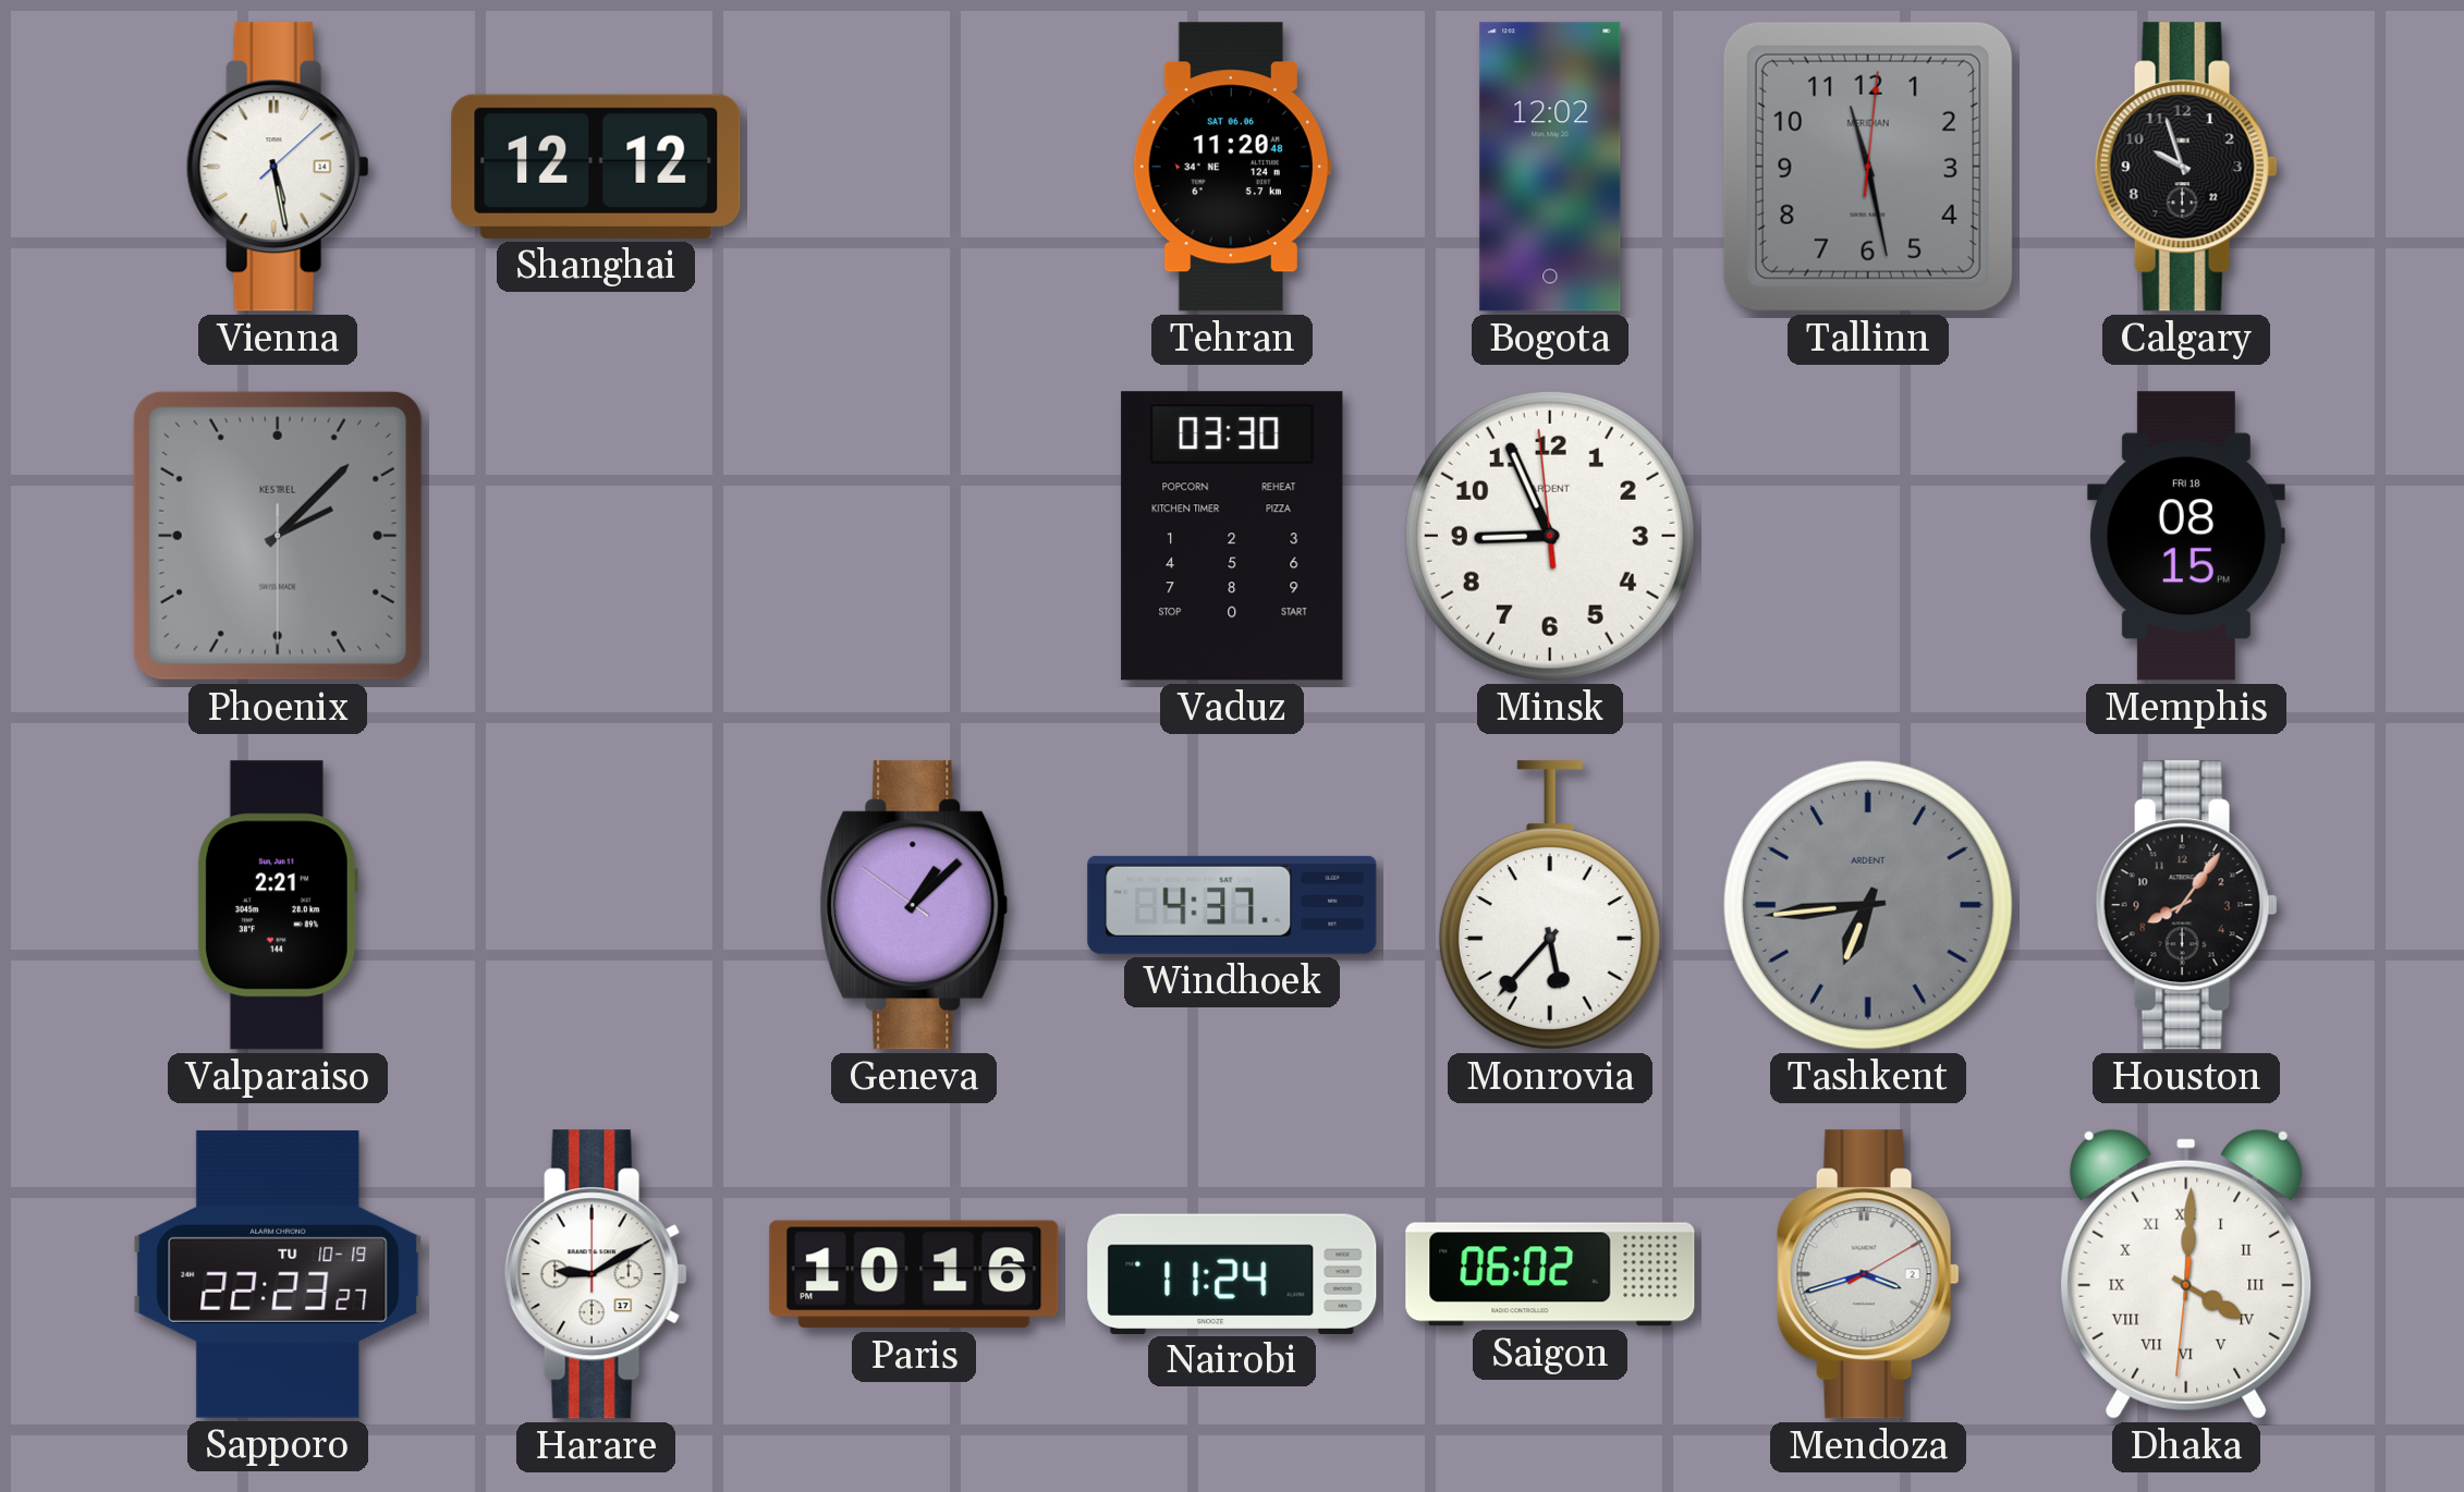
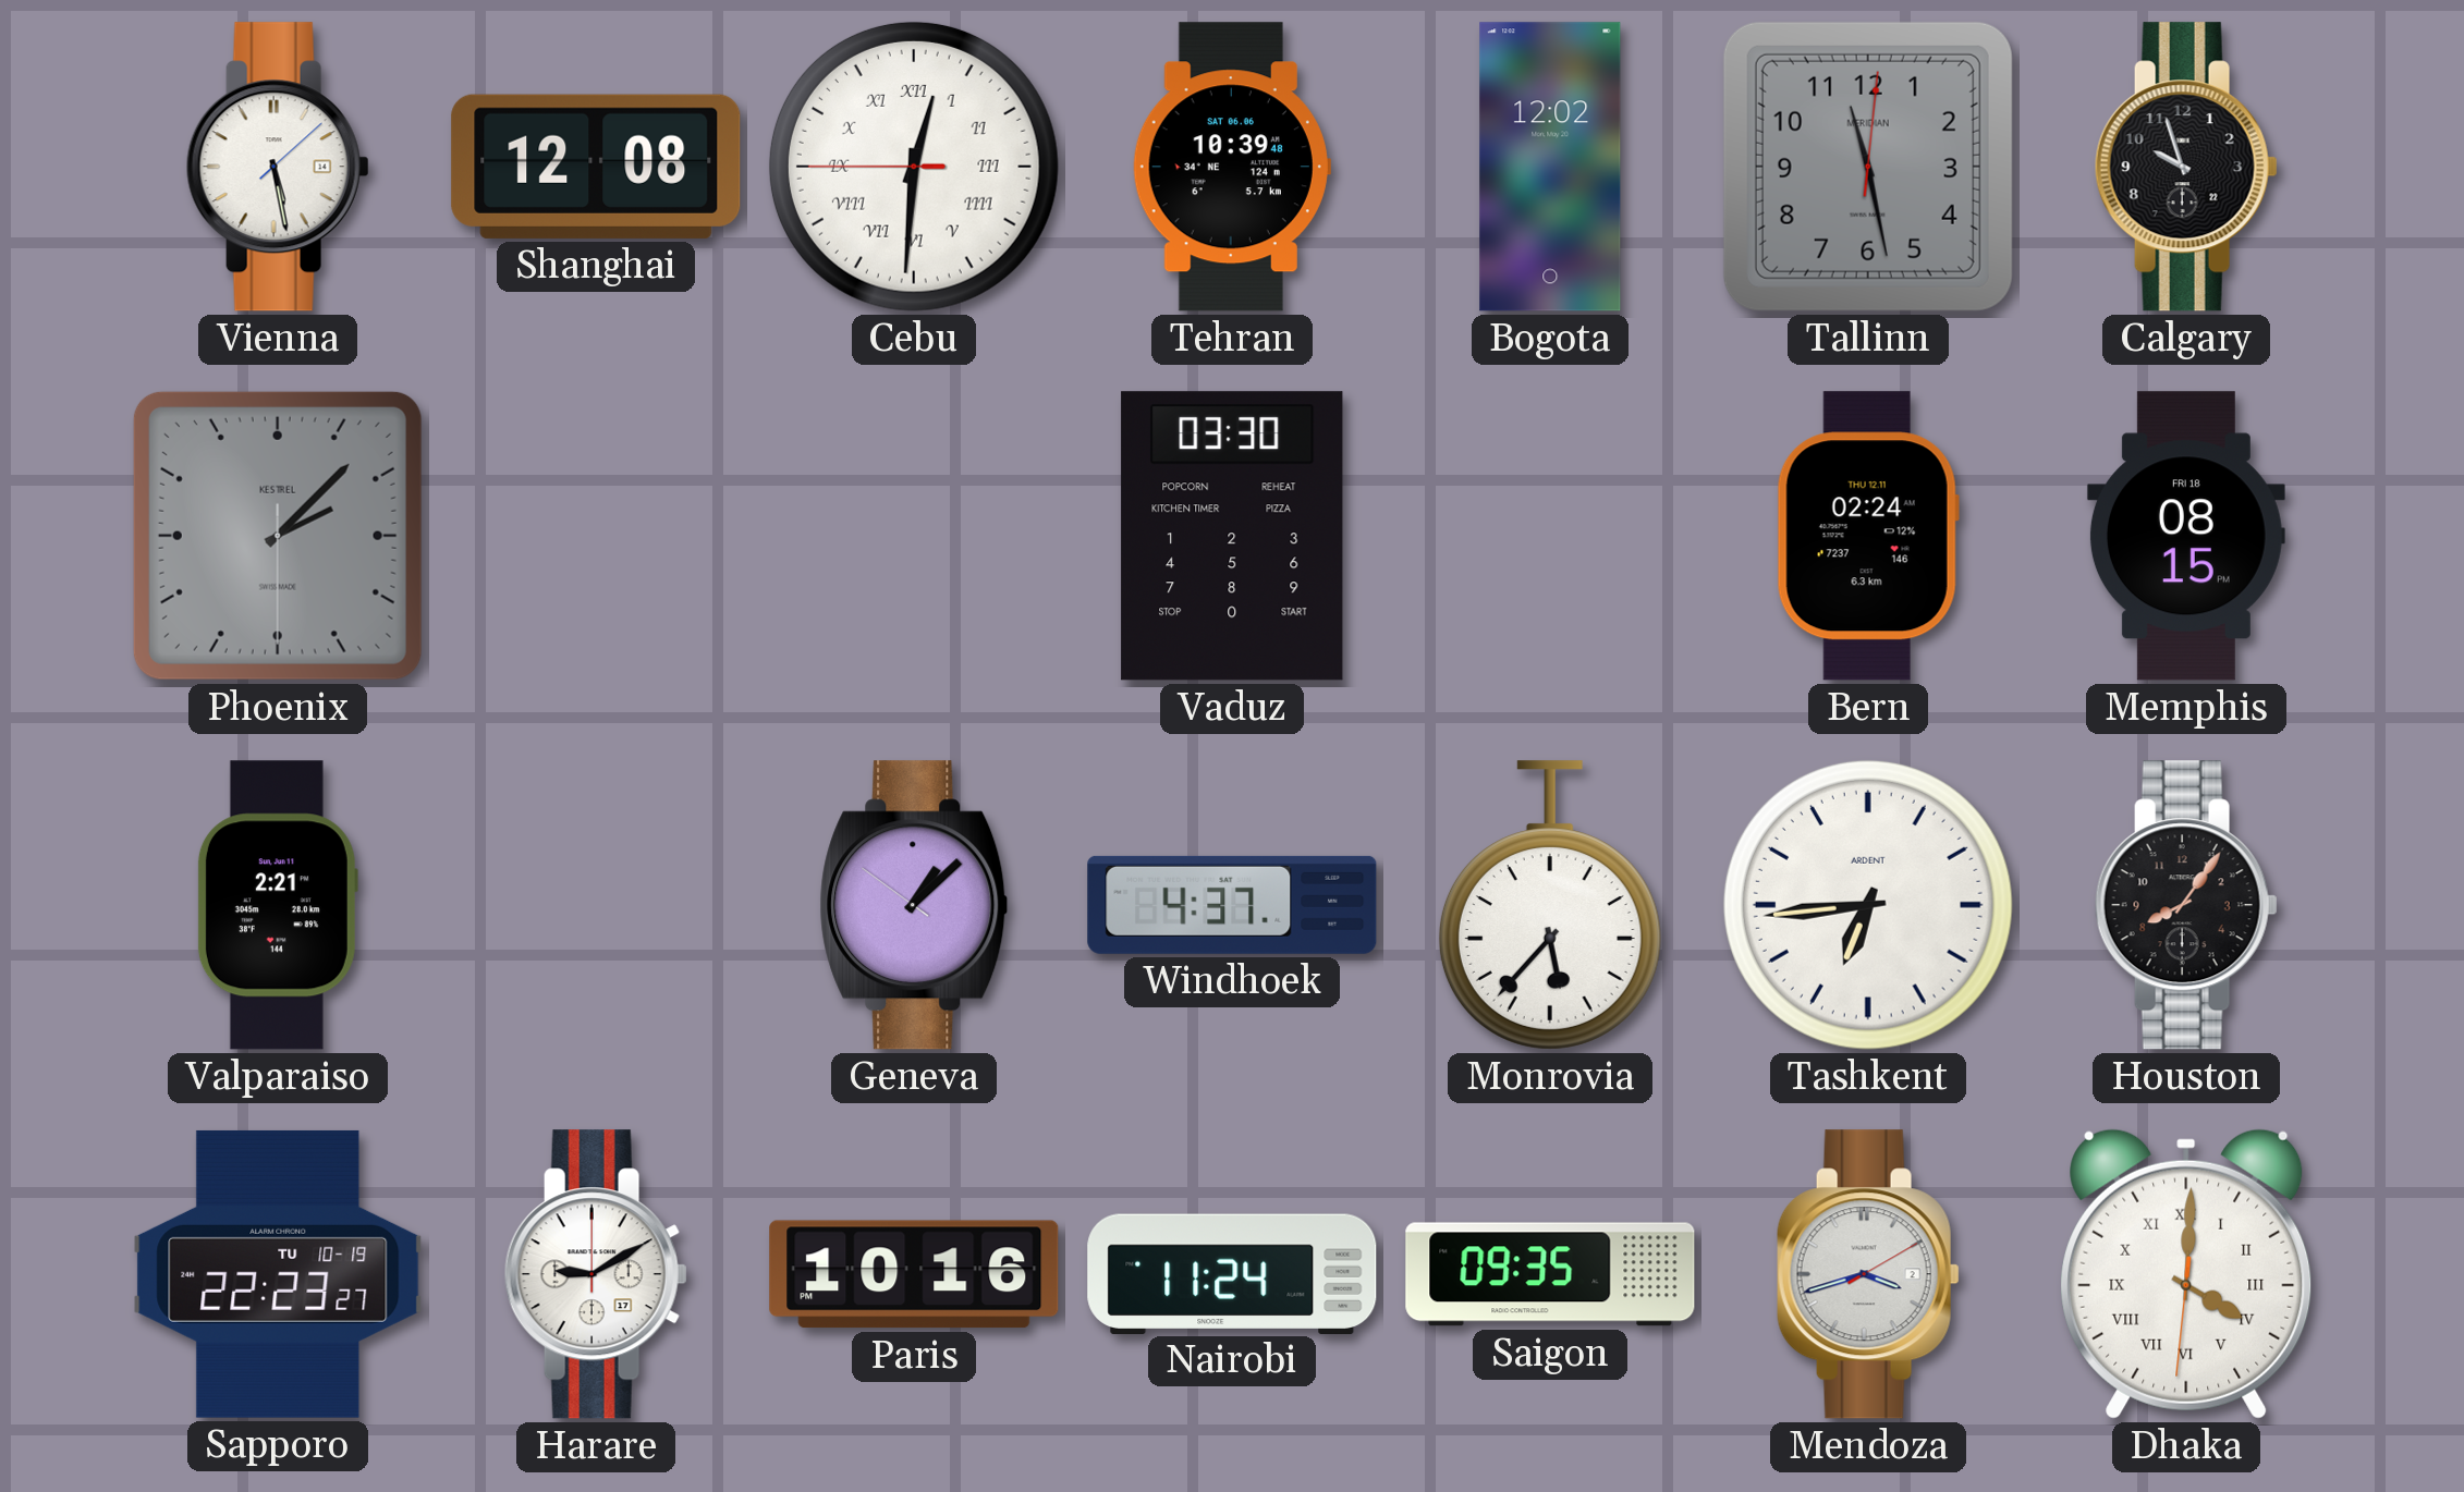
Shanghai: 12:12 -> 12:08 (596, 167)
Cebu: none -> 12:30 (914, 167)
Tehran: 11:20 -> 10:39 (1232, 167)
Minsk: 8:55 -> none (1550, 536)
Bern: none -> 02:24 (1868, 536)
Tashkent dial: grey -> white (1868, 905)
Saigon: 06:02 -> 09:35 (1550, 1274)
